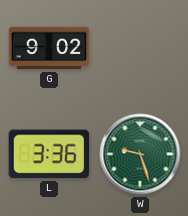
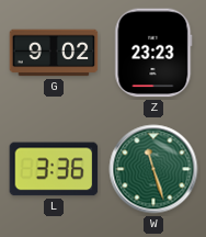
Z: none -> 23:23 (153, 53)
W: 9:27 -> 11:27 (153, 169)
